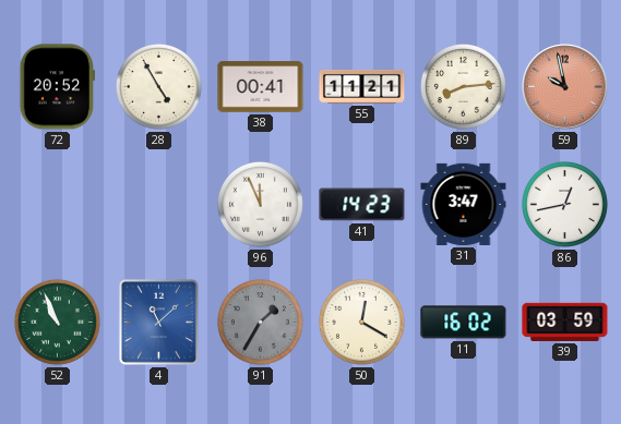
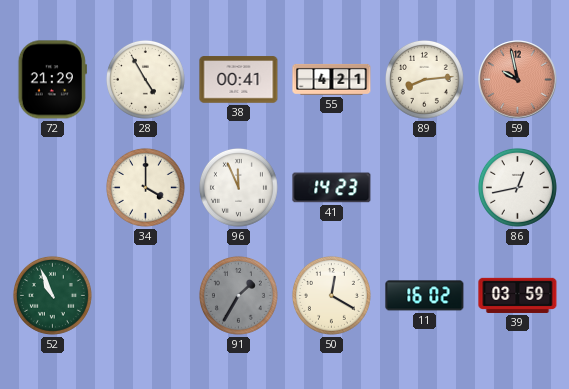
72: 20:52 -> 21:29 (52, 80)
55: 11:21 -> 4:21 (332, 79)
34: none -> 4:00 (145, 187)
31: 3:47 -> none (464, 204)
4: 11:08 -> none (158, 322)
